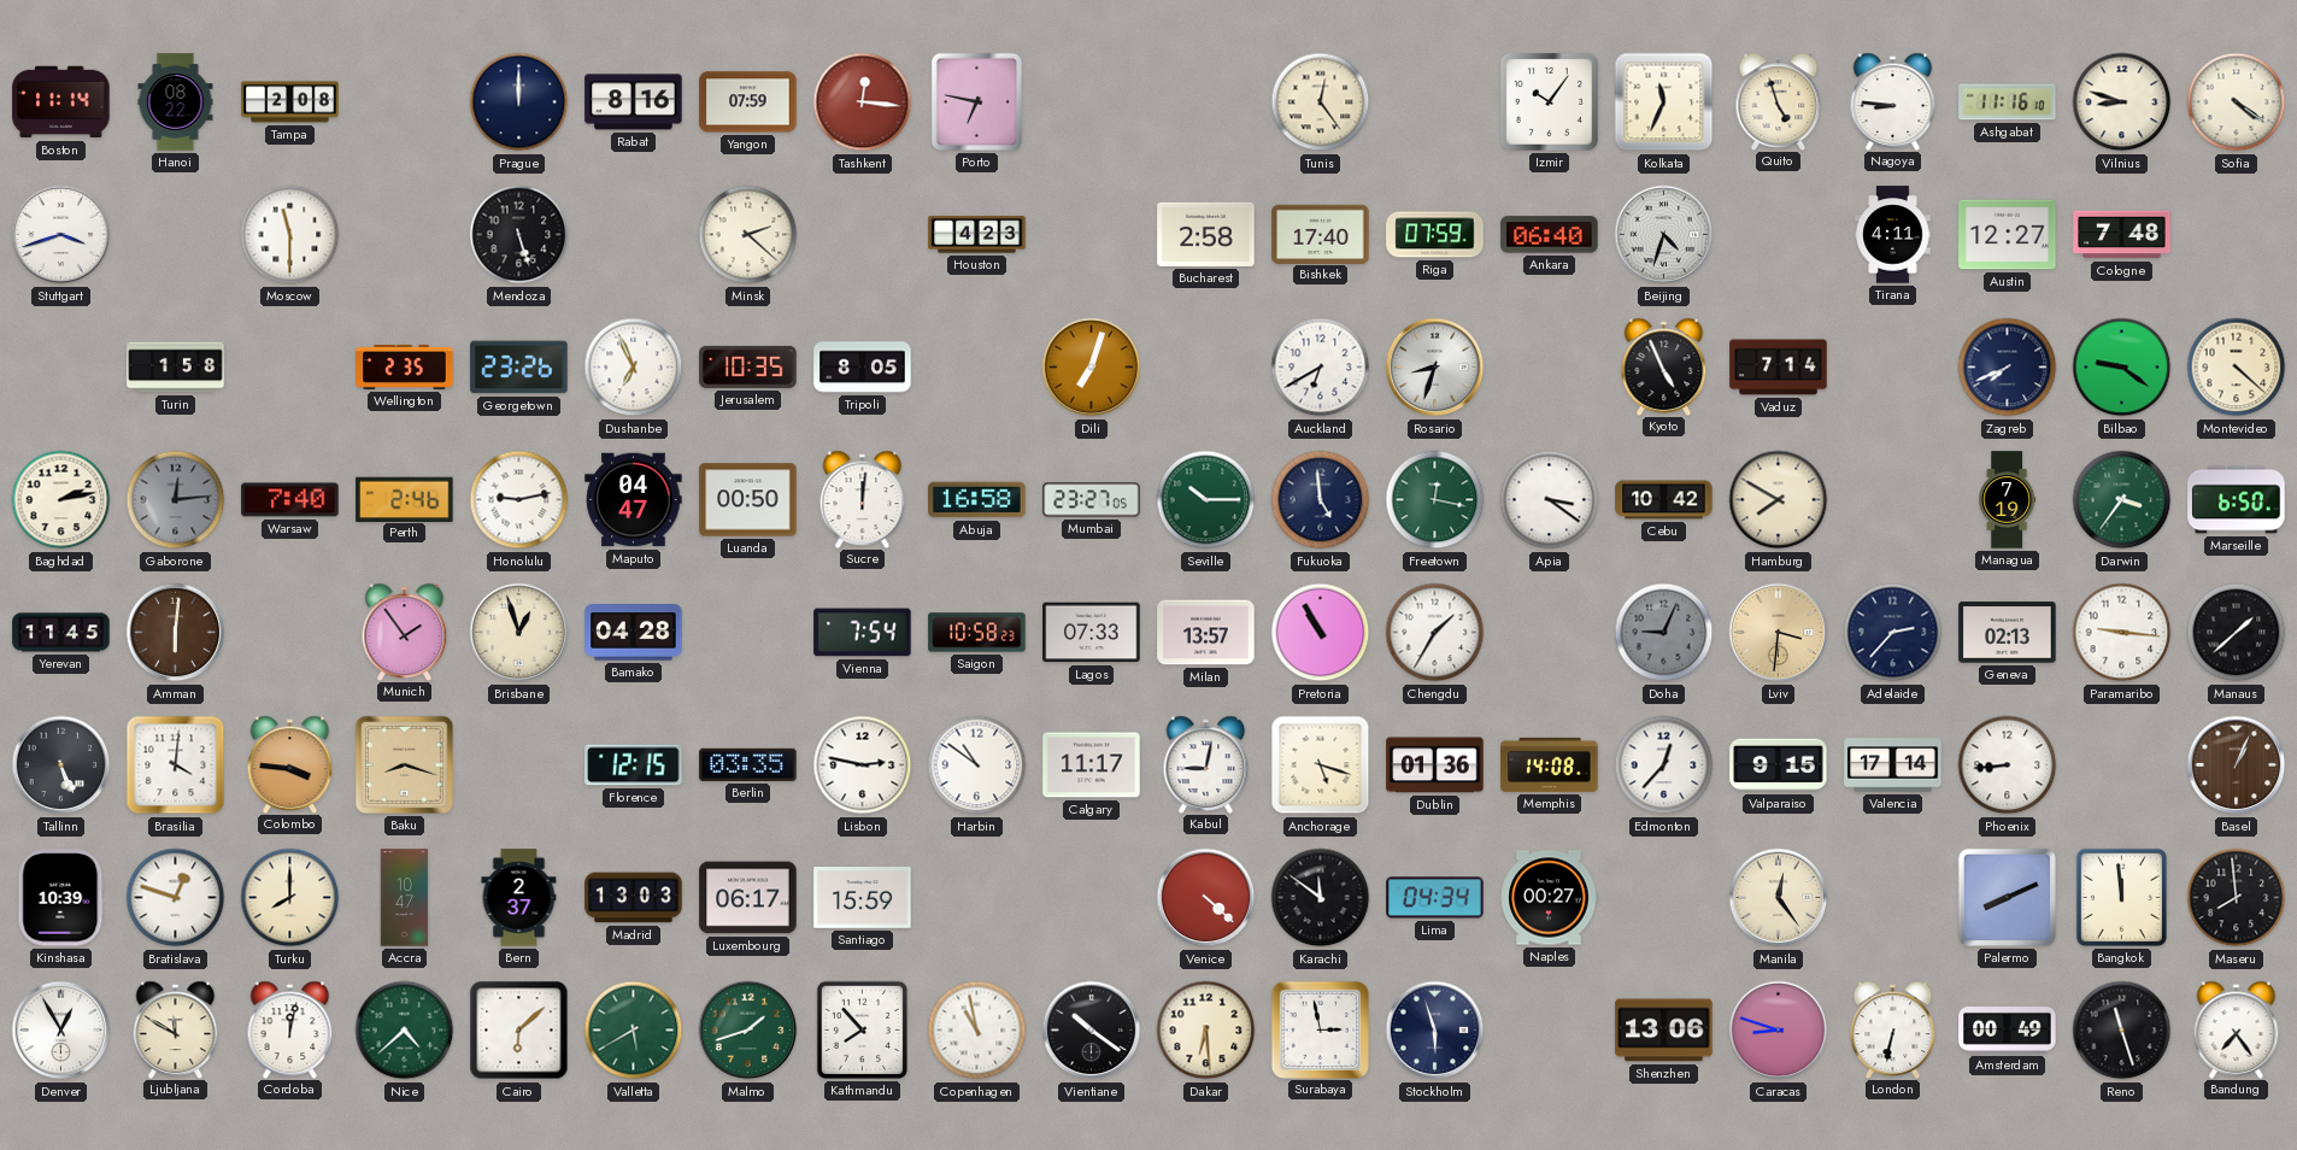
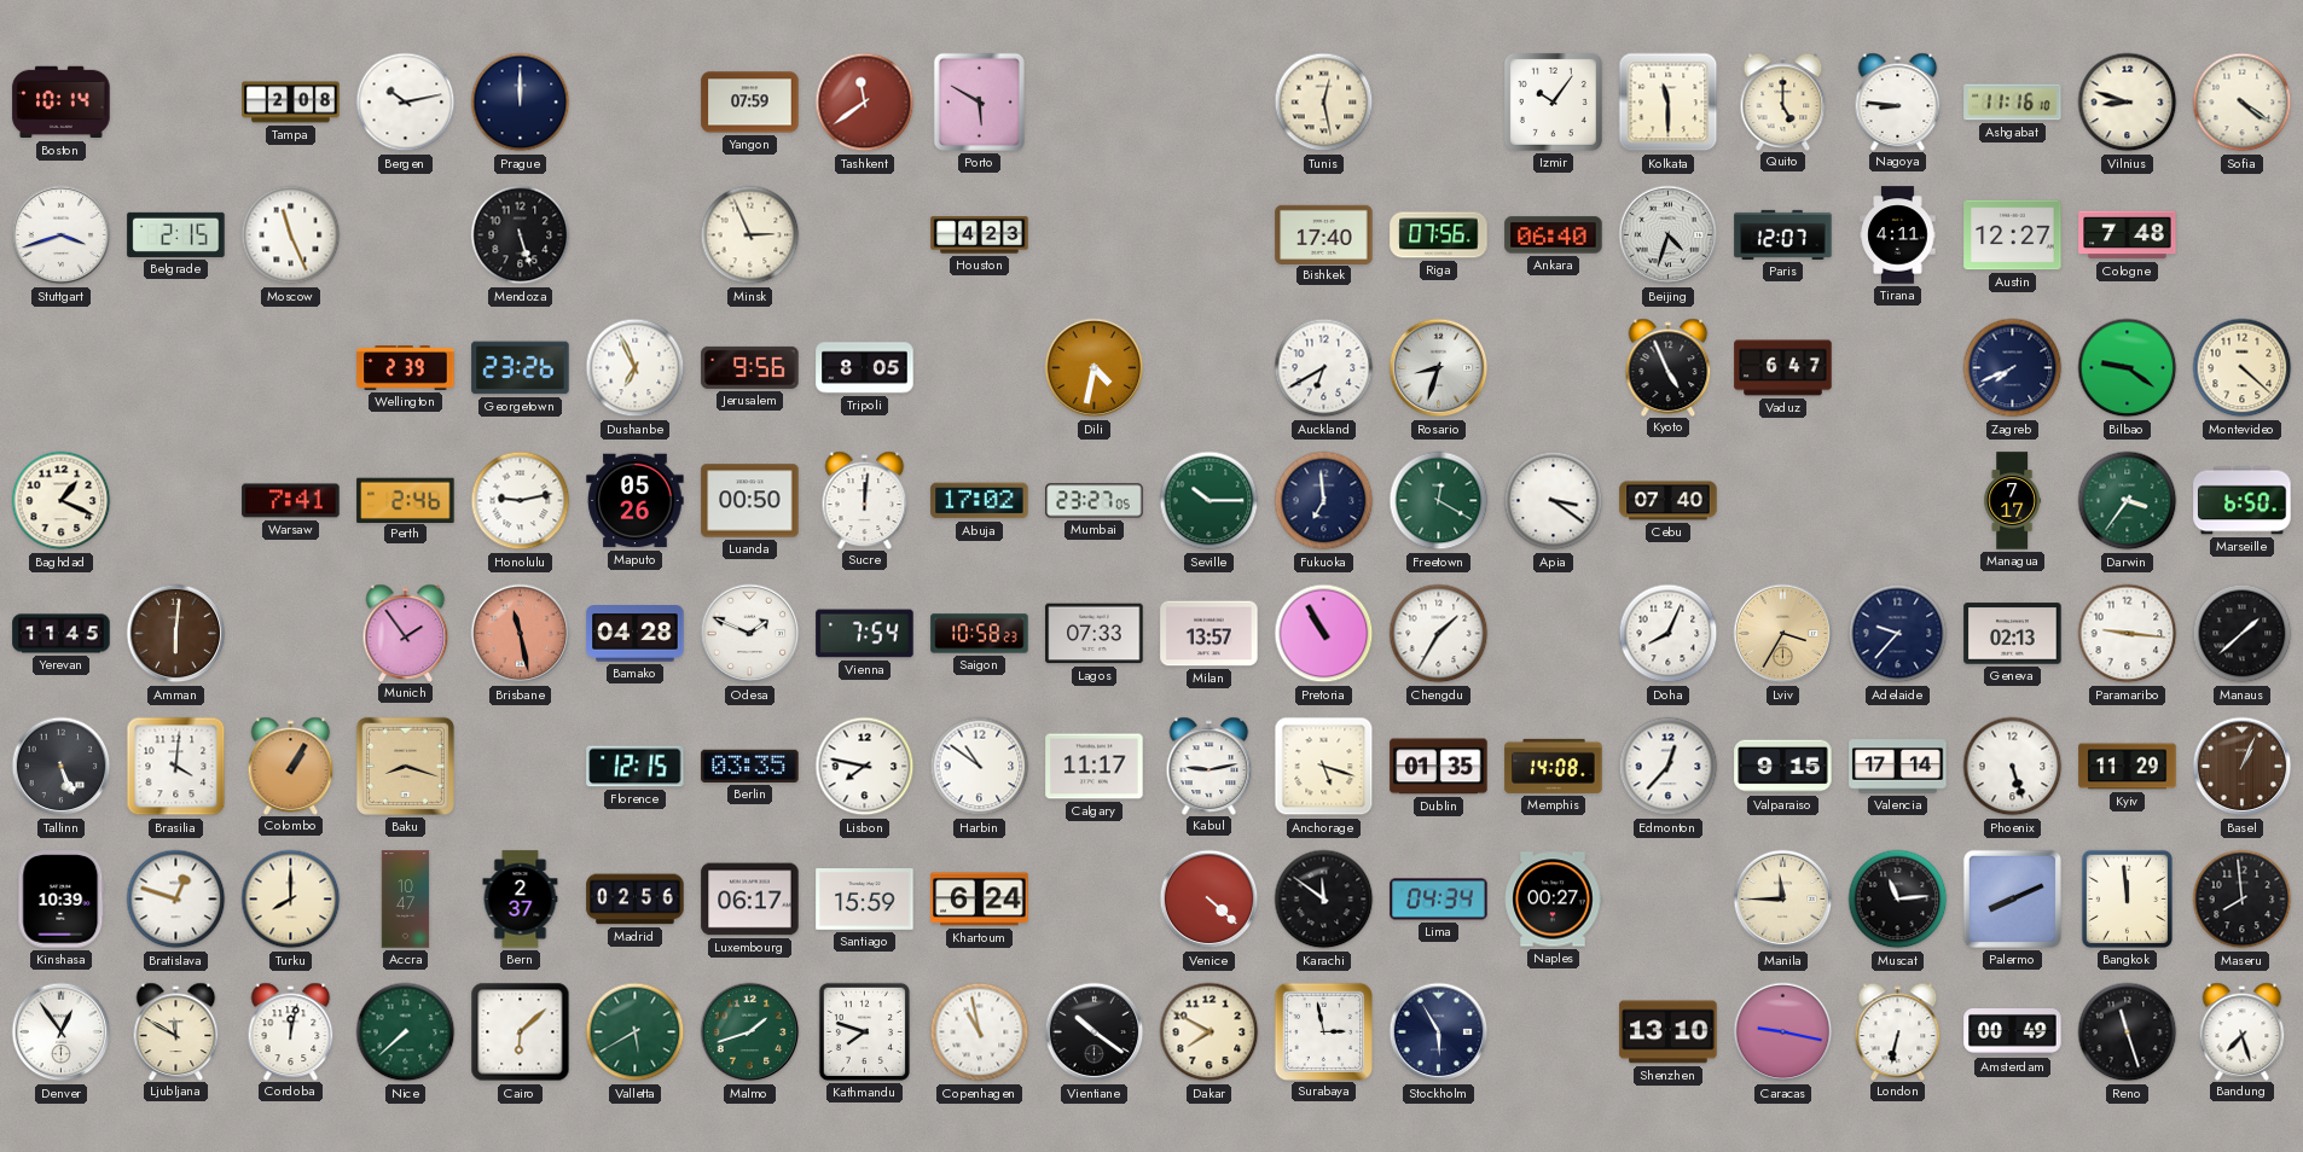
Boston: 11:14 -> 10:14 (62, 103)
Hanoi: 08:22 -> none (176, 102)
Bergen: none -> 10:13 (406, 103)
Rabat: 8:16 -> none (634, 102)
Tashkent: 12:16 -> 11:39 (865, 103)
Porto: 6:47 -> 5:50 (979, 101)
Tunis: 12:24 -> 12:28 (1324, 103)
Kolkata: 11:34 -> 11:30 (1669, 103)
Quito: 4:57 -> 5:00 (1783, 101)
Belgrade: none -> 2:15 (176, 234)
Moscow: 11:30 -> 11:26 (291, 235)
Minsk: 2:22 -> 2:56 (750, 235)
Bucharest: 2:58 -> none (1206, 234)
Riga: 07:59 -> 07:56 (1439, 235)
Paris: none -> 12:07 (1783, 234)
Turin: 1:58 -> none (176, 368)
Wellington: 2:35 -> 2:39 (406, 368)
Jerusalem: 10:35 -> 9:56 (750, 367)
Dili: 7:03 -> 4:32 (1095, 368)
Vaduz: 7:14 -> 6:47 (1783, 368)
Baghdad: 2:13 -> 1:19 (62, 501)
Gaborone: 12:14 -> none (176, 500)
Warsaw: 7:40 -> 7:41 (291, 501)
Maputo: 04:47 -> 05:26 (636, 501)
Abuja: 16:58 -> 17:02 (980, 501)
Fukuoka: 4:59 -> 6:59 (1324, 501)
Freetown: 12:17 -> 12:20 (1439, 501)
Cebu: 10:42 -> 07:40 (1669, 501)
Hamburg: 7:50 -> none (1779, 500)
Managua: 7:19 -> 7:17 (2013, 501)
Brisbane: 12:57 -> 11:28 (521, 634)
Brisbane dial: cream -> salmon (521, 634)
Odesa: none -> 1:49 (750, 634)
Doha: 9:04 -> 8:04 (1669, 634)
Doha dial: grey -> white (1669, 634)
Lviv: 3:31 -> 3:35 (1783, 634)
Adelaide: 2:37 -> 9:37 (1898, 634)
Colombo: 3:46 -> 1:05 (291, 766)
Lisbon: 2:47 -> 7:47 (865, 767)
Kabul: 9:02 -> 9:13 (1209, 766)
Dublin: 01:36 -> 01:35 (1439, 767)
Phoenix: 8:44 -> 5:27 (2013, 767)
Kyiv: none -> 11:29 (2128, 767)
Madrid: 13:03 -> 02:56 (636, 900)
Khartoum: none -> 6:24 (980, 900)
Manila: 12:24 -> 11:45 (1783, 900)
Muscat: none -> 11:14 (1898, 900)
Denver: 12:55 -> 12:54 (62, 1032)
Nice: 4:38 -> 7:38 (406, 1032)
Kathmandu: 7:53 -> 7:48 (864, 1031)
Dakar: 6:29 -> 7:50 (1209, 1032)
Stockholm: 5:57 -> 5:55 (1439, 1032)
Shenzhen: 13:06 -> 13:10 (1669, 1032)
Caracas: 8:48 -> 9:17 (1783, 1032)
Bandung: 7:24 -> 7:27 (2243, 1031)
